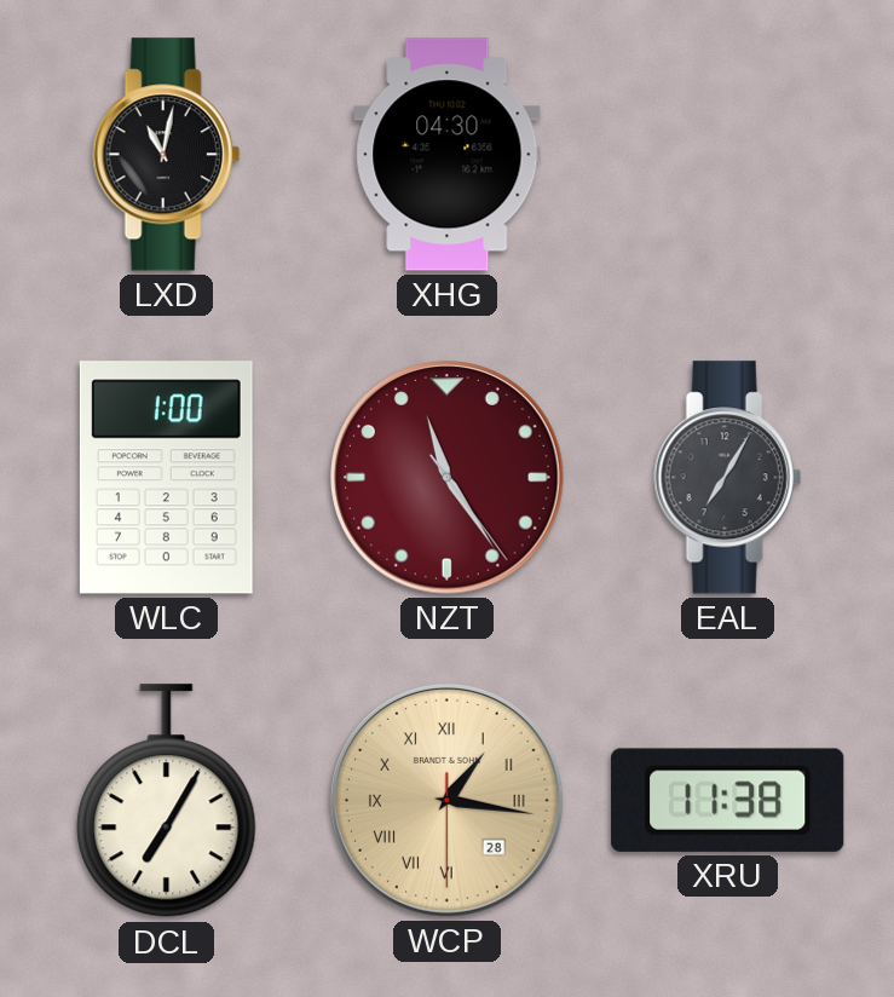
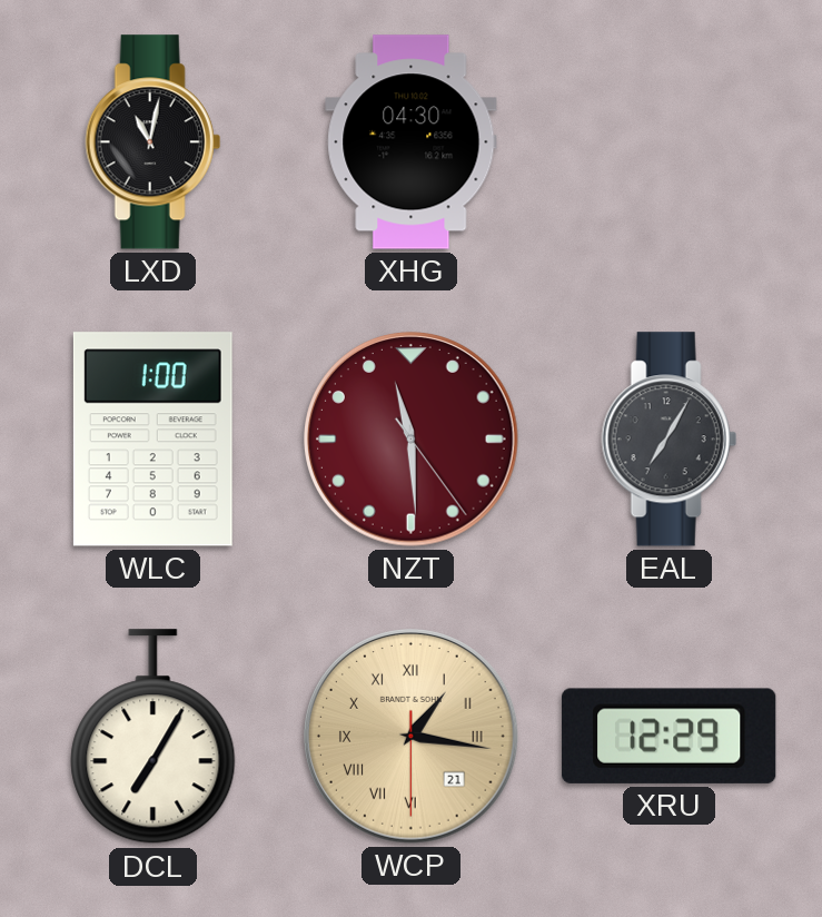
NZT: 11:24 -> 11:29 (412, 440)
WCP date: 28 -> 21 (412, 737)
XRU: 11:38 -> 12:29 (670, 736)
